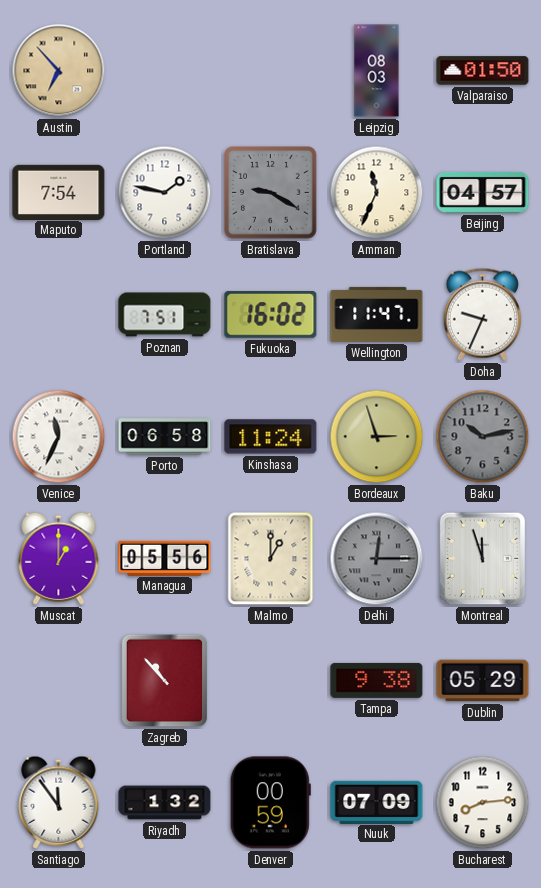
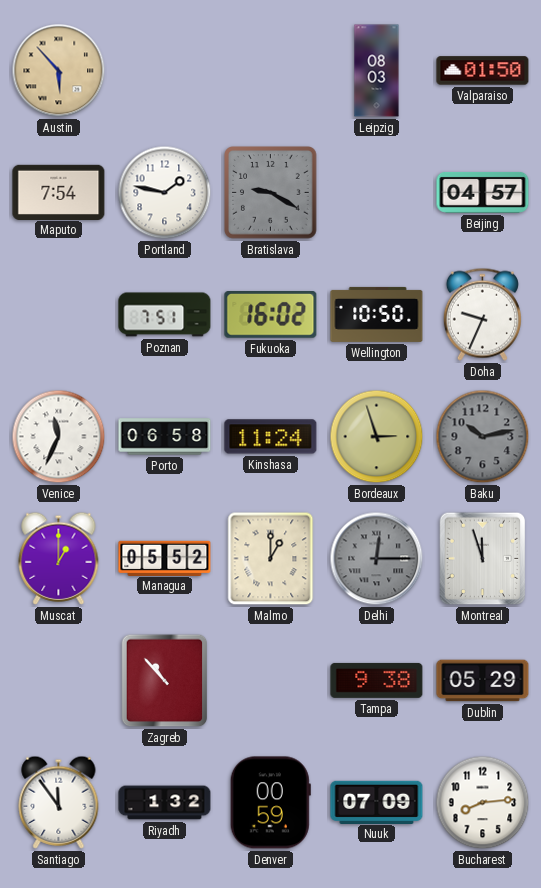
Austin: 6:53 -> 5:53 (59, 71)
Amman: 11:34 -> none (377, 193)
Wellington: 11:47 -> 10:50 (377, 314)
Managua: 05:56 -> 05:52 (165, 558)
